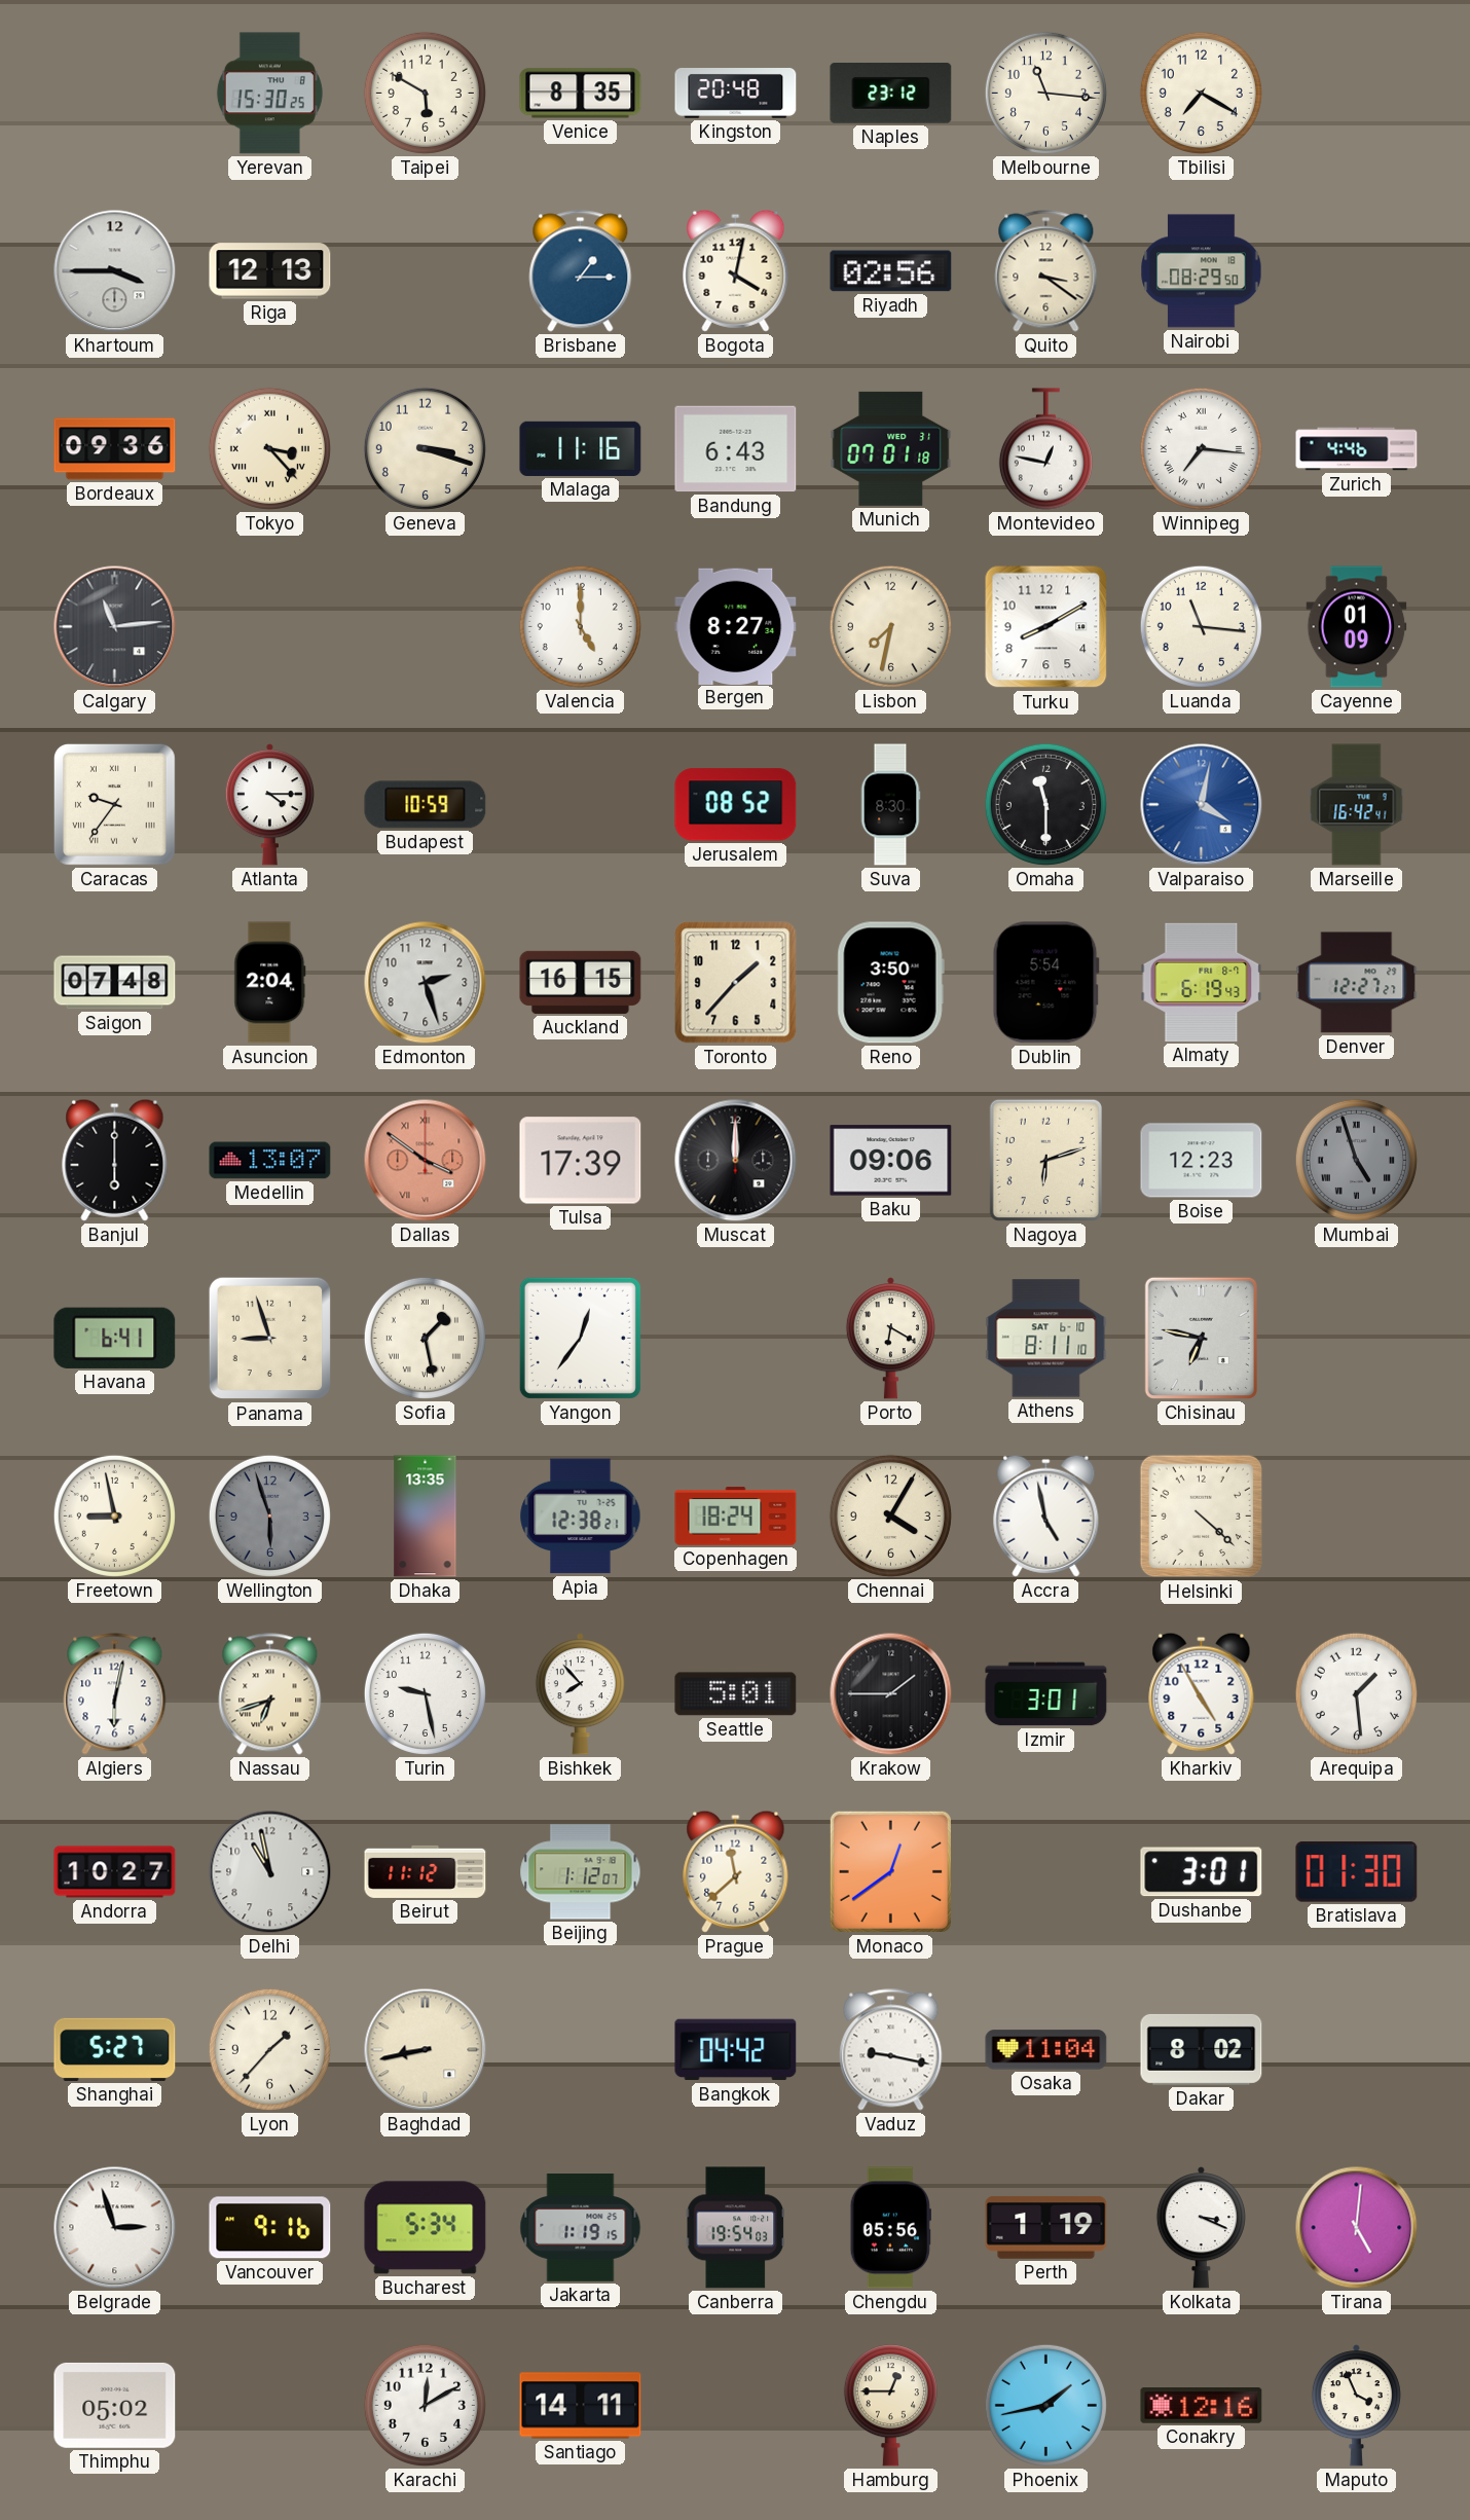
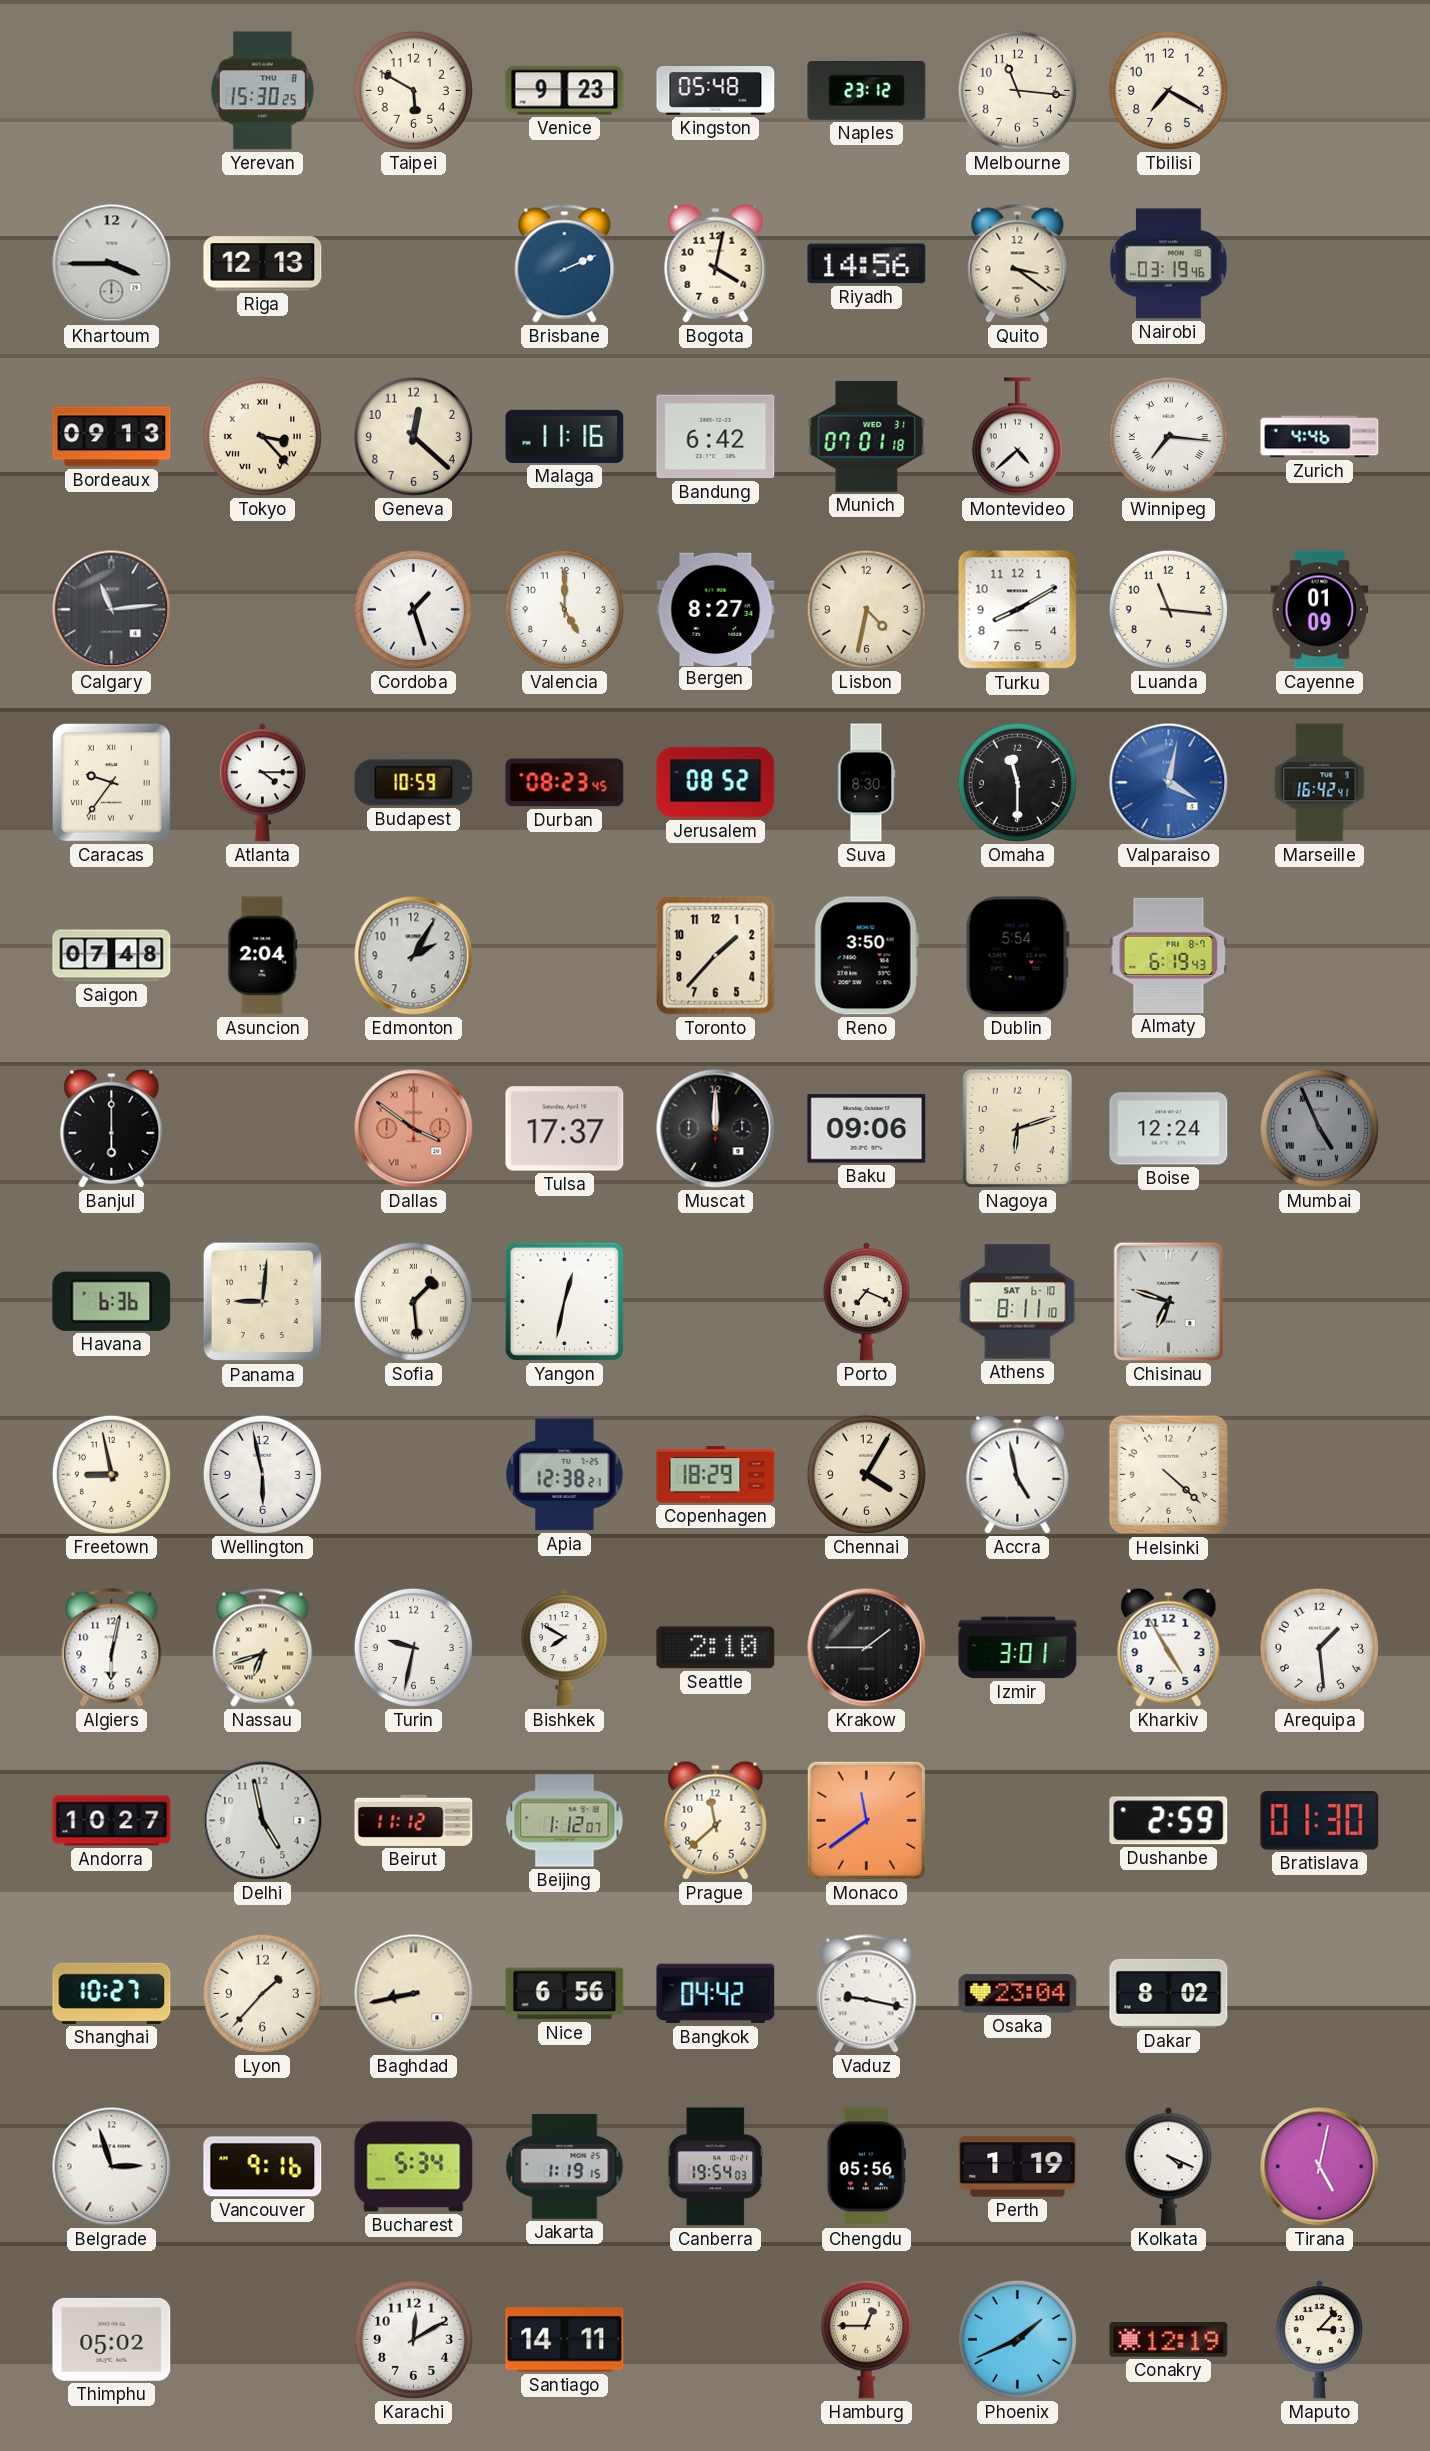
Venice: 8:35 -> 9:23 (565, 91)
Kingston: 20:48 -> 05:48 (716, 91)
Brisbane: 1:15 -> 2:11 (565, 264)
Riyadh: 02:56 -> 14:56 (867, 264)
Nairobi: 08:29 -> 03:19 (1169, 264)
Bordeaux: 09:36 -> 09:13 (112, 437)
Geneva: 3:18 -> 12:22 (413, 436)
Bandung: 6:43 -> 6:42 (716, 437)
Montevideo: 12:47 -> 4:38 (1017, 437)
Cordoba: none -> 1:27 (413, 609)
Lisbon: 7:32 -> 4:32 (866, 609)
Durban: none -> 08:23 (565, 783)
Edmonton: 2:27 -> 2:05 (414, 956)
Auckland: 16:15 -> none (581, 982)
Denver: 12:27 -> none (1357, 983)
Medellin: 13:07 -> none (270, 1161)
Tulsa: 17:39 -> 17:37 (565, 1129)
Boise: 12:23 -> 12:24 (1169, 1129)
Mumbai: 4:57 -> 4:56 (1319, 1128)
Havana: 6:41 -> 6:36 (112, 1301)
Panama: 8:57 -> 9:01 (263, 1302)
Sofia: 1:28 -> 1:29 (413, 1301)
Yangon: 12:36 -> 12:32 (564, 1301)
Porto: 6:20 -> 7:19 (866, 1302)
Chisinau: 6:47 -> 6:48 (1168, 1301)
Wellington: 5:57 -> 5:58 (262, 1474)
Wellington dial: grey -> white (262, 1474)
Dhaka: 13:35 -> none (426, 1517)
Copenhagen: 18:24 -> 18:29 (716, 1475)
Turin: 9:28 -> 9:32 (413, 1647)
Bishkek: 7:53 -> 7:50 (564, 1648)
Seattle: 5:01 -> 2:10 (716, 1648)
Delhi: 10:58 -> 4:58 (263, 1821)
Monaco: 12:39 -> 11:39 (866, 1820)
Dushanbe: 3:01 -> 2:59 (1169, 1821)
Shanghai: 5:27 -> 10:27 (112, 1993)
Nice: none -> 6:56 (565, 1994)
Osaka: 11:04 -> 23:04 (1018, 1994)
Kolkata: 3:19 -> 4:19 (1168, 2167)
Tirana: 5:01 -> 5:02 (1320, 2167)
Phoenix: 1:43 -> 1:41 (1017, 2339)
Conakry: 12:16 -> 12:19 (1169, 2340)
Maputo: 3:56 -> 3:07 (1319, 2340)
